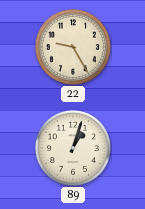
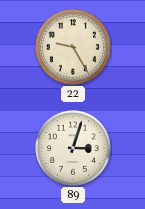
89: 1:03 -> 3:03 (73, 148)
